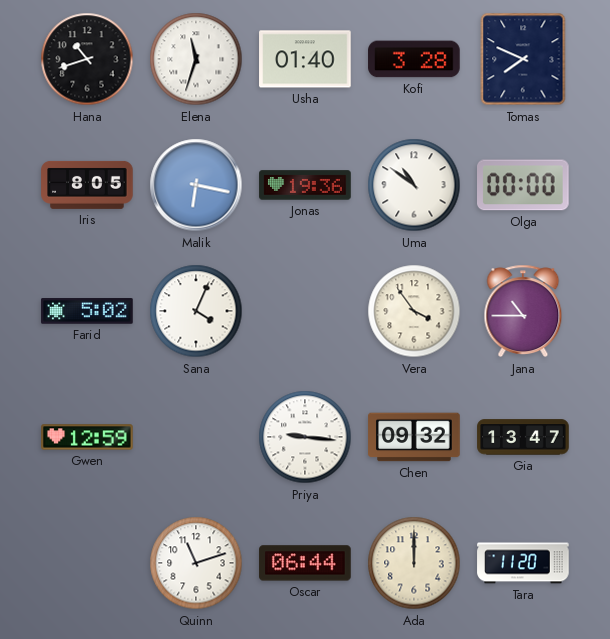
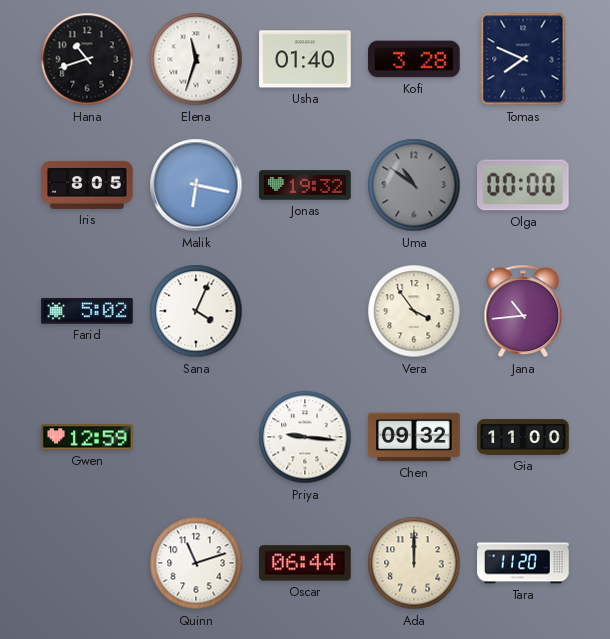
Jonas: 19:36 -> 19:32 (305, 185)
Uma dial: white -> grey (414, 185)
Jana: 10:45 -> 10:44 (523, 311)
Gia: 13:47 -> 11:00 (523, 437)
